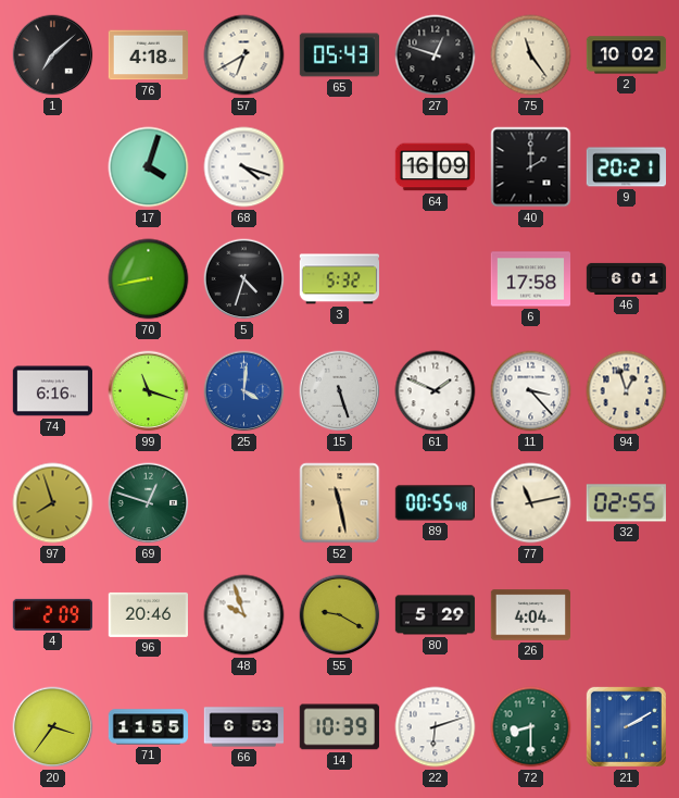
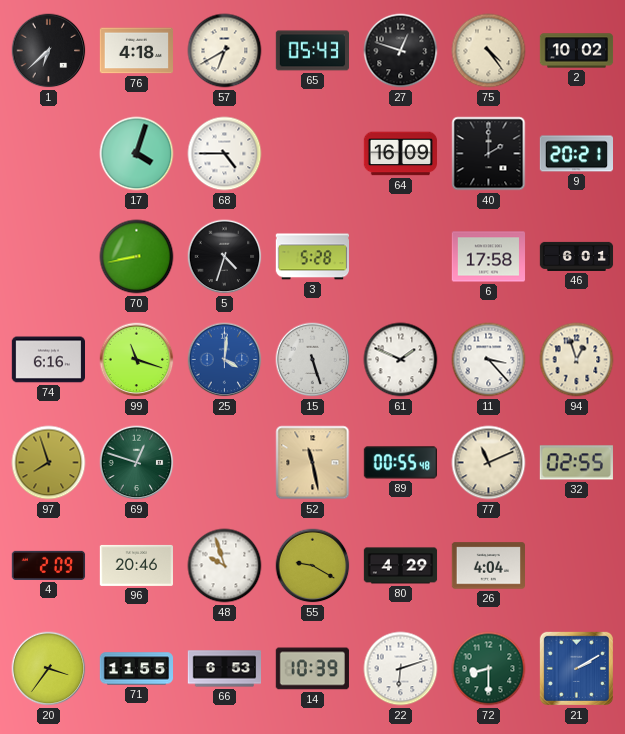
1: 7:08 -> 6:38 (49, 51)
75: 11:24 -> 4:24 (489, 51)
68: 4:18 -> 4:45 (225, 154)
3: 5:32 -> 5:28 (312, 257)
77: 11:13 -> 11:11 (489, 463)
80: 5:29 -> 4:29 (401, 566)
